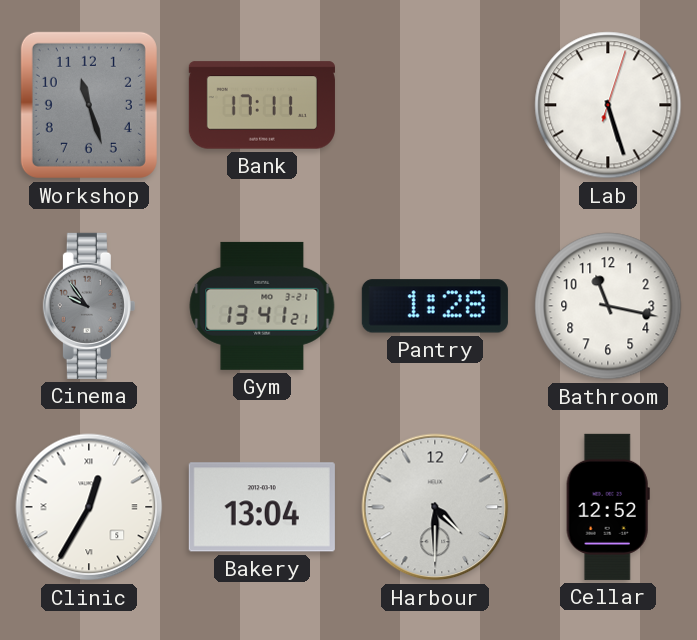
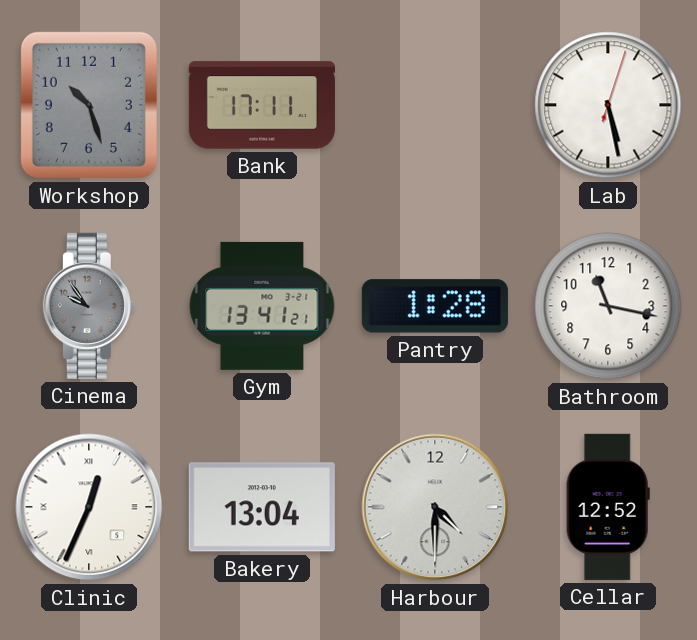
Workshop: 11:27 -> 10:27 (89, 105)
Lab: 5:27 -> 5:28 (608, 105)
Clinic: 12:35 -> 12:34 (89, 507)
